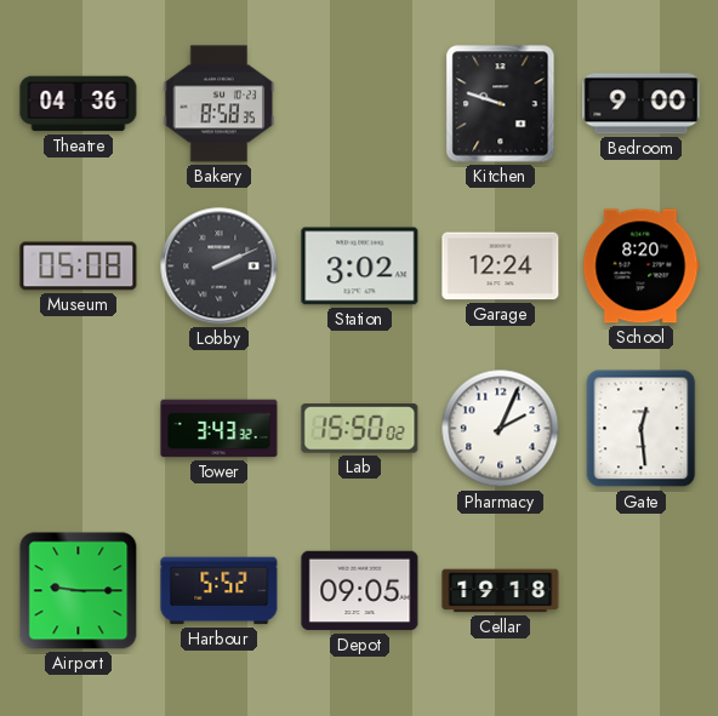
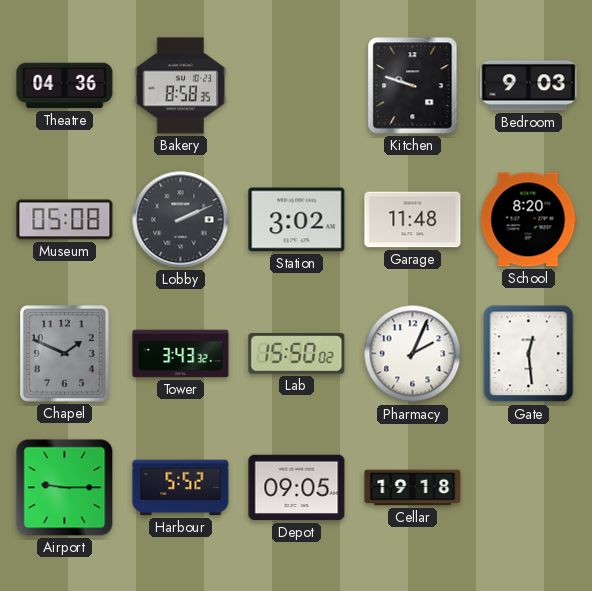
Bedroom: 9:00 -> 9:03 (529, 86)
Garage: 12:24 -> 11:48 (413, 220)
Chapel: none -> 1:49 (65, 354)
